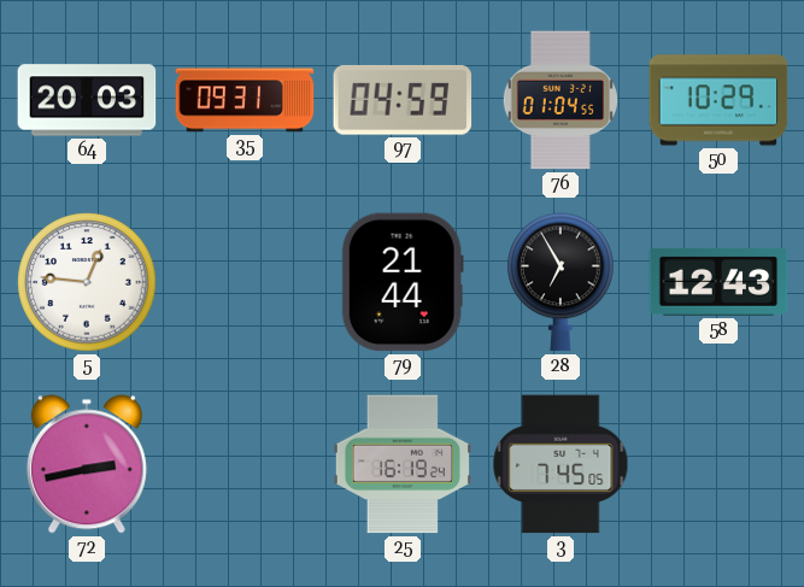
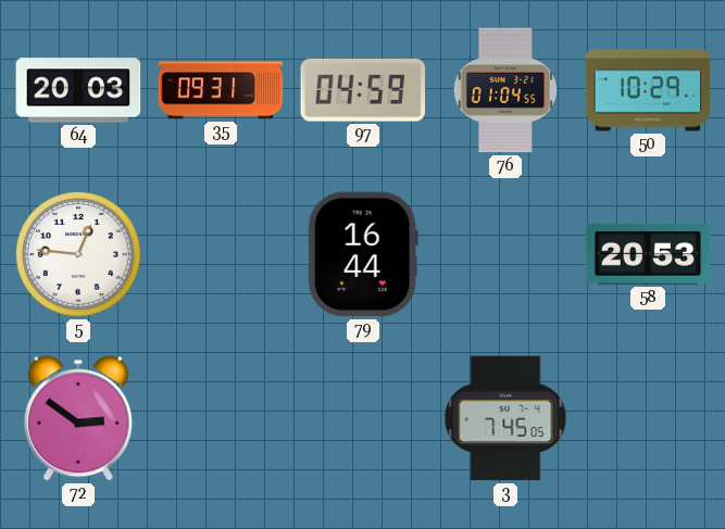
79: 21:44 -> 16:44 (363, 254)
28: 6:55 -> none (561, 282)
58: 12:43 -> 20:53 (648, 254)
72: 2:43 -> 2:51 (78, 418)
25: 16:19 -> none (403, 464)
